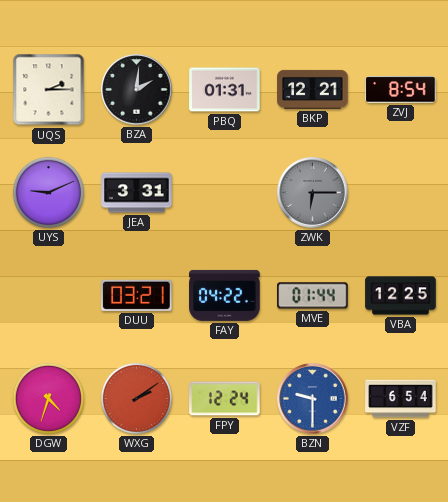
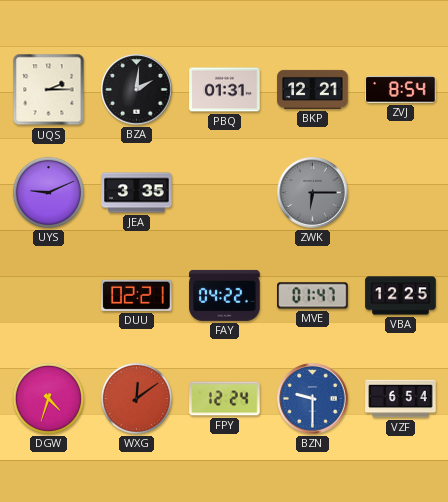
JEA: 3:31 -> 3:35 (137, 193)
DUU: 03:21 -> 02:21 (137, 295)
MVE: 01:44 -> 01:47 (313, 296)
WXG: 2:09 -> 12:09 (136, 398)
